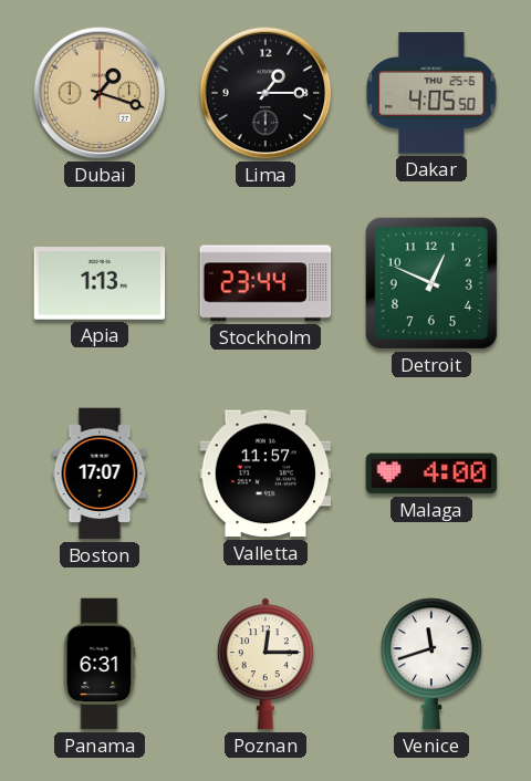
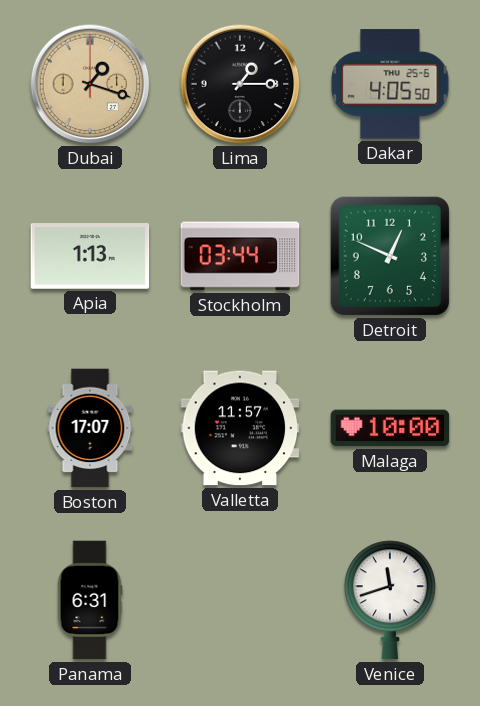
Stockholm: 23:44 -> 03:44 (240, 256)
Malaga: 4:00 -> 10:00 (390, 428)
Poznan: 12:15 -> none (265, 664)
